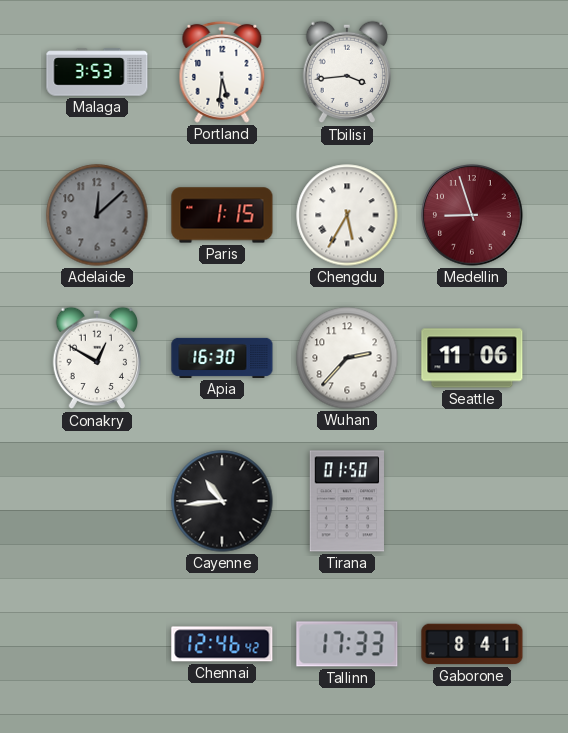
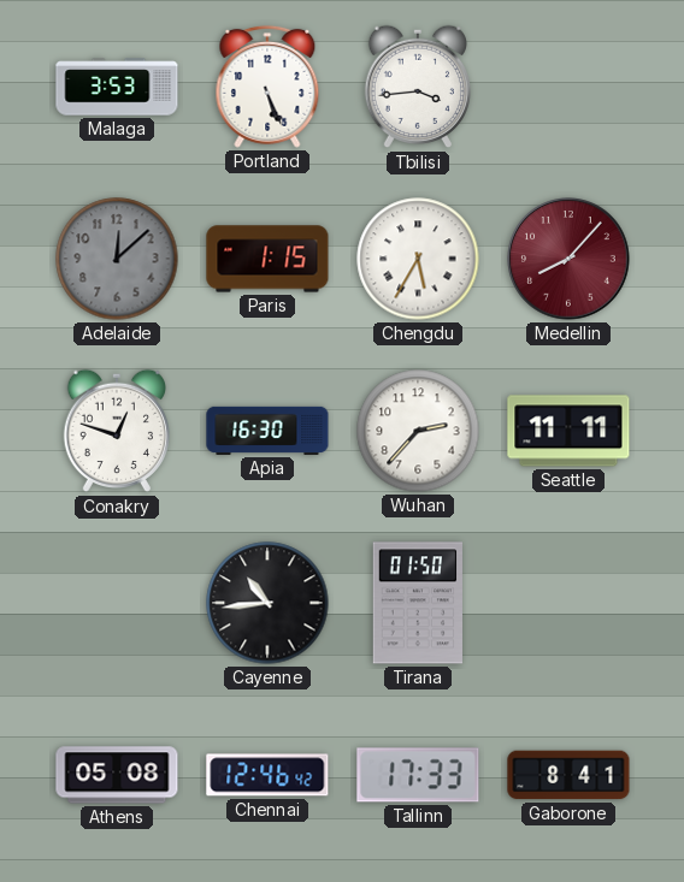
Portland: 5:31 -> 5:26 (267, 87)
Medellin: 8:57 -> 8:07 (568, 259)
Conakry: 12:50 -> 12:48 (117, 431)
Seattle: 11:06 -> 11:11 (568, 431)
Athens: none -> 05:08 (117, 775)
